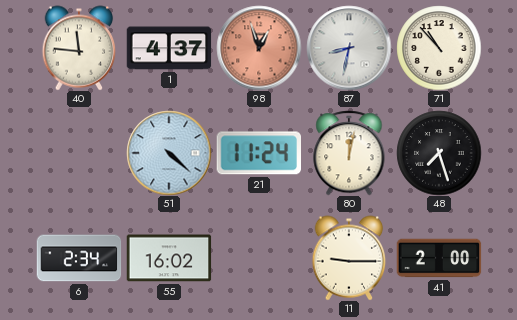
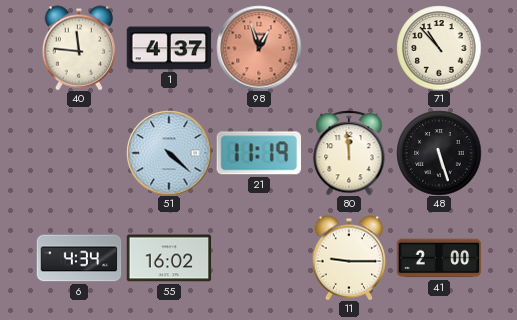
87: 8:32 -> none (349, 48)
21: 11:24 -> 11:19 (258, 153)
80: 12:02 -> 11:59 (349, 153)
48: 7:27 -> 5:27 (439, 153)
6: 2:34 -> 4:34 (79, 258)
